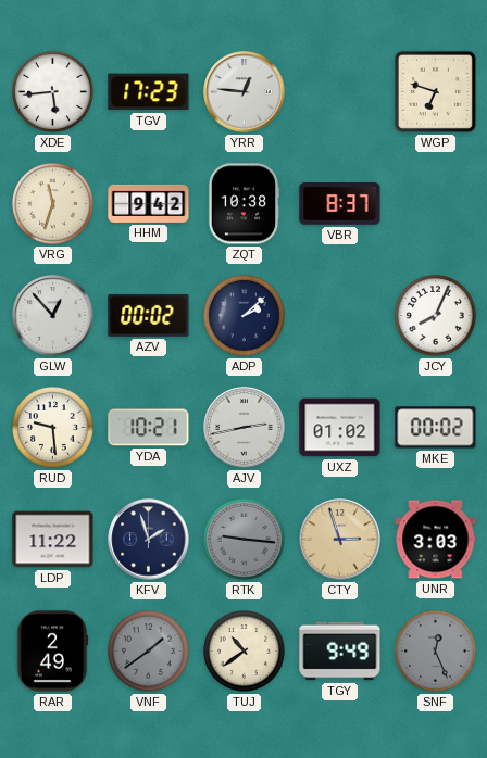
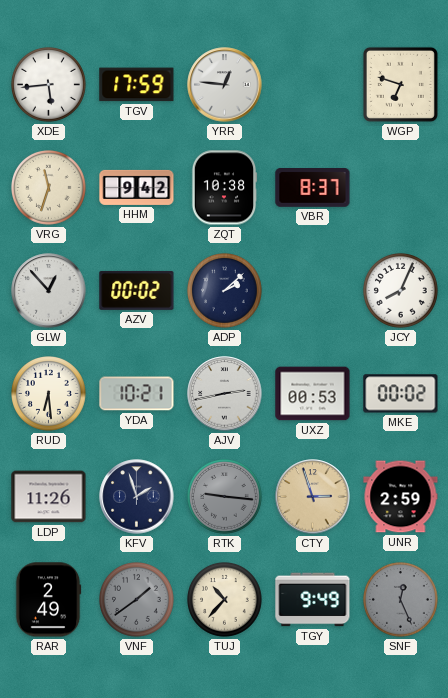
TGV: 17:23 -> 17:59 (137, 85)
RUD: 9:29 -> 6:29 (49, 394)
UXZ: 01:02 -> 00:53 (313, 394)
LDP: 11:22 -> 11:26 (49, 497)
UNR: 3:03 -> 2:59 (401, 497)
TUJ: 10:39 -> 10:37 (225, 600)
